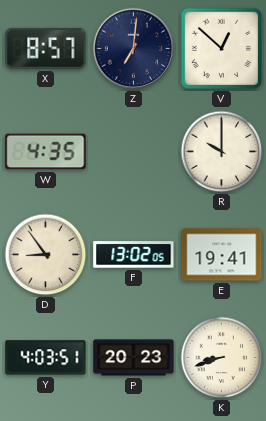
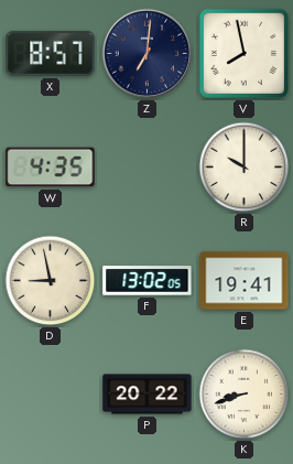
V: 12:52 -> 7:58 (243, 53)
D: 8:54 -> 8:58 (51, 281)
Y: 4:03 -> none (46, 358)
P: 20:23 -> 20:22 (148, 395)
